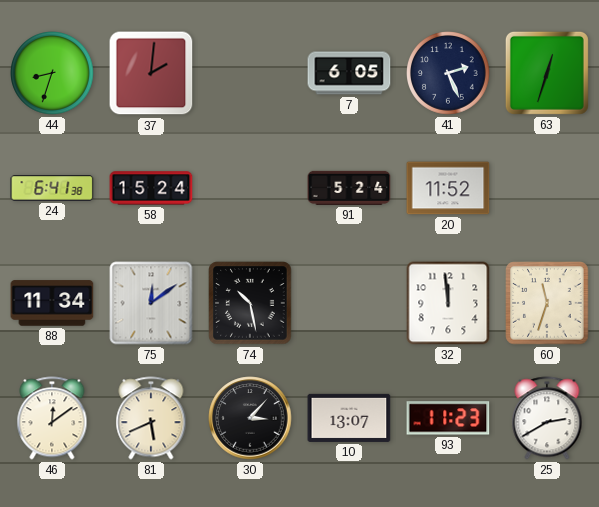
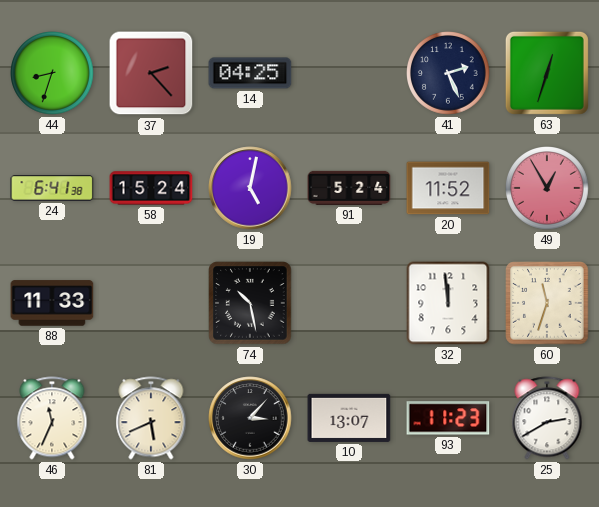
37: 2:01 -> 2:23 (151, 73)
14: none -> 04:25 (250, 73)
7: 6:05 -> none (349, 73)
19: none -> 5:02 (250, 188)
49: none -> 12:55 (548, 189)
88: 11:34 -> 11:33 (52, 303)
75: 12:09 -> none (151, 303)
46: 12:09 -> 11:34 (52, 418)
